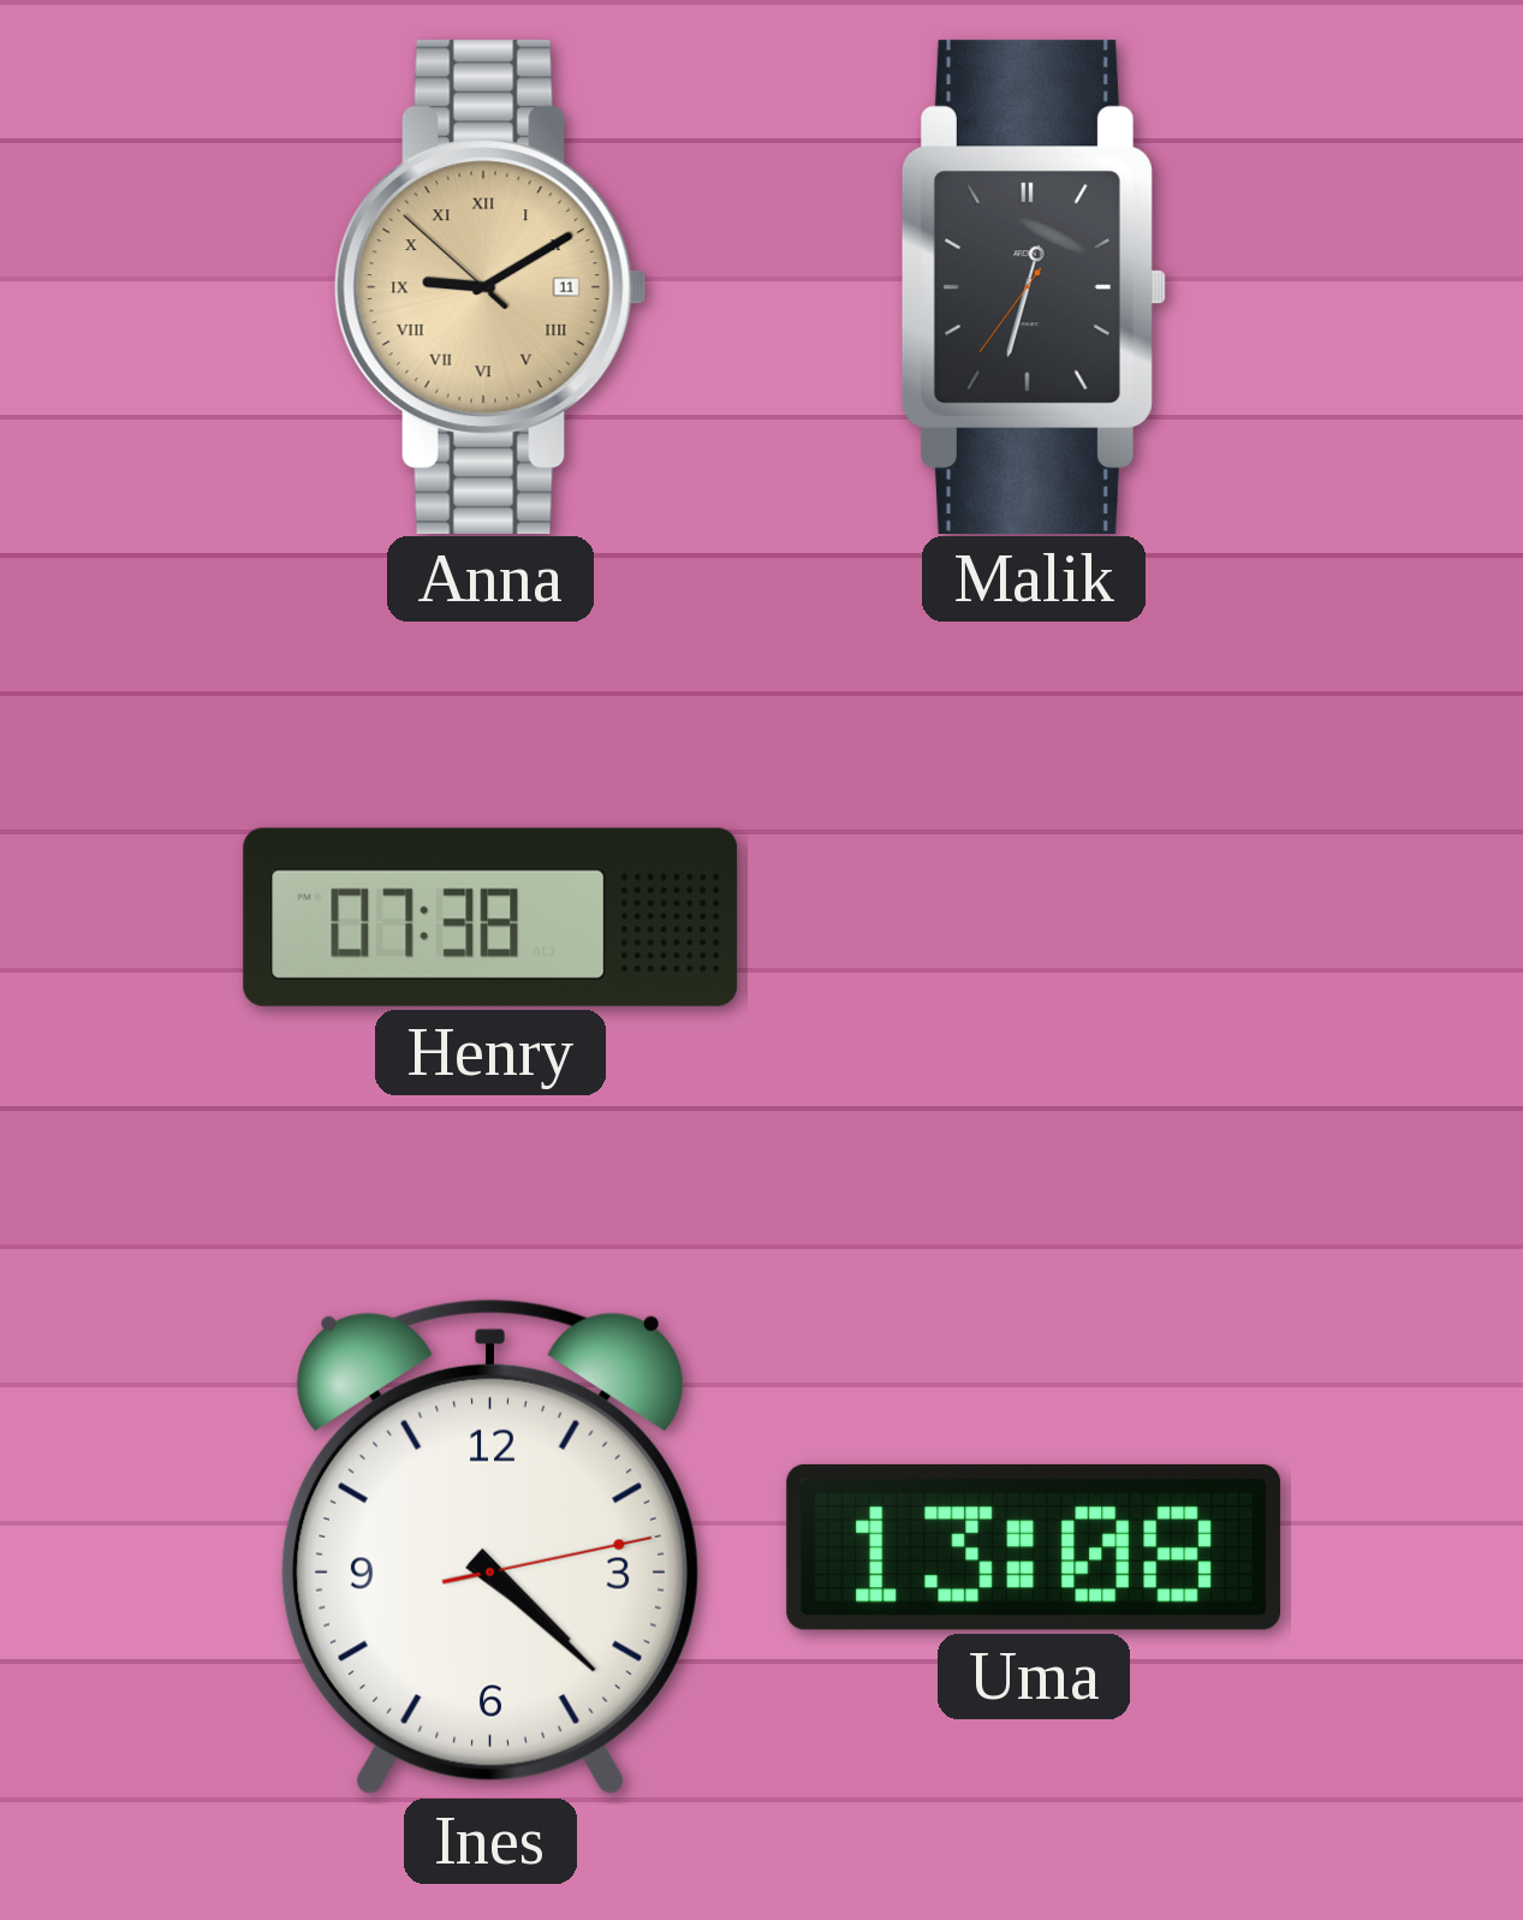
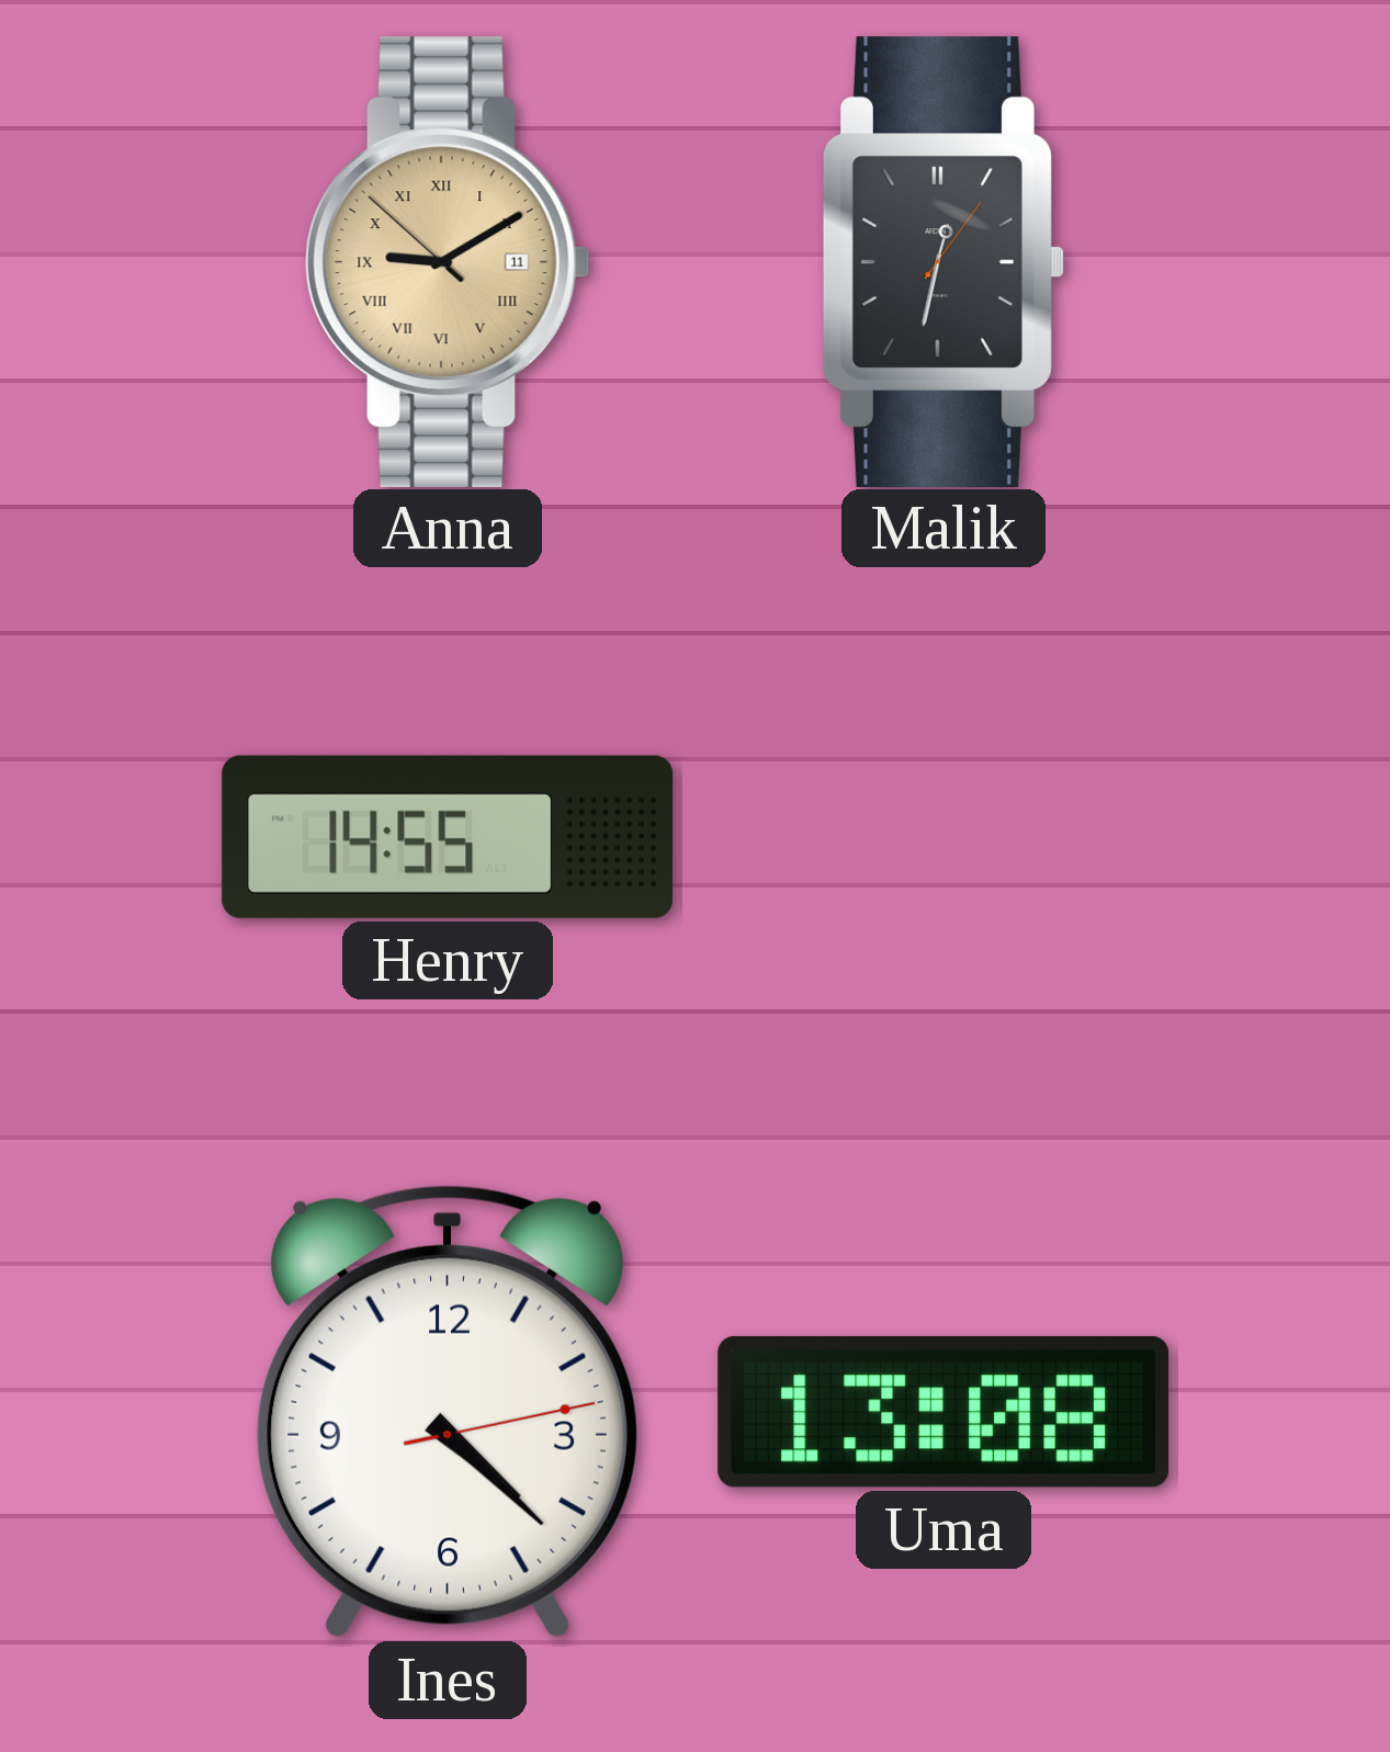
Malik: 12:32:36 -> 12:32:06 (943, 261)
Henry: 07:38 -> 14:55 (448, 837)
